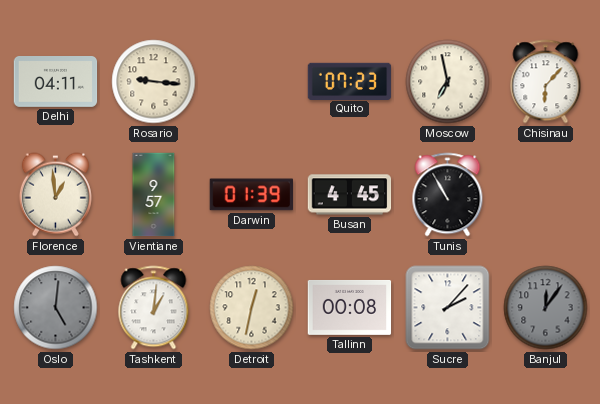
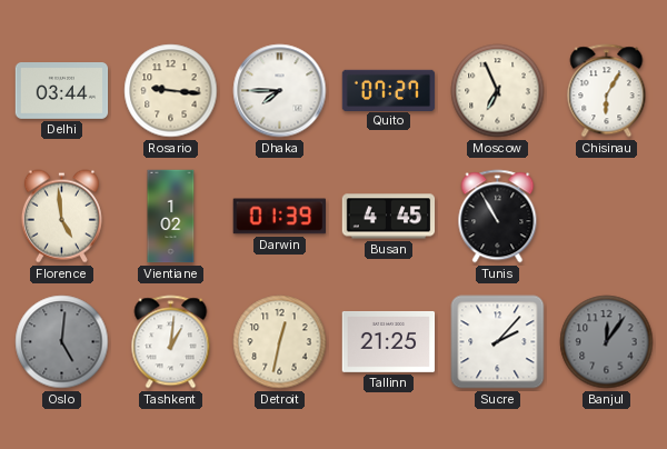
Delhi: 04:11 -> 03:44 (62, 91)
Dhaka: none -> 7:45 (280, 91)
Quito: 07:23 -> 07:27 (389, 90)
Moscow: 6:58 -> 6:56 (498, 91)
Chisinau: 6:07 -> 6:05 (607, 91)
Florence: 12:59 -> 4:59 (61, 217)
Vientiane: 9:57 -> 1:02 (171, 217)
Tallinn: 00:08 -> 21:25 (389, 341)
